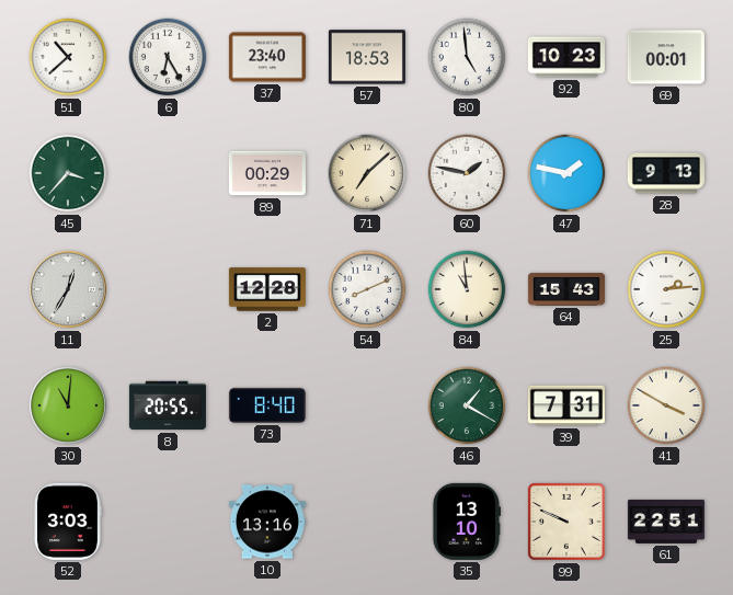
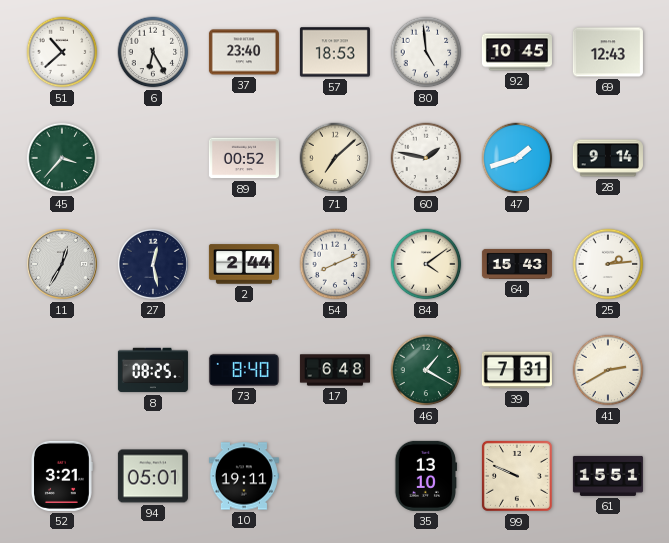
92: 10:23 -> 10:45 (517, 52)
69: 00:01 -> 12:43 (608, 52)
89: 00:29 -> 00:52 (244, 158)
47: 1:47 -> 1:42 (517, 158)
28: 9:13 -> 9:14 (608, 158)
27: none -> 12:28 (153, 264)
2: 12:28 -> 2:44 (244, 264)
84: 10:59 -> 4:09 (426, 264)
30: 11:01 -> none (68, 405)
8: 20:55 -> 08:25 (153, 370)
17: none -> 6:48 (335, 370)
41: 3:50 -> 2:40 (608, 370)
52: 3:03 -> 3:21 (62, 476)
94: none -> 05:01 (153, 476)
10: 13:16 -> 19:11 (244, 476)
61: 22:51 -> 15:51 (608, 476)
